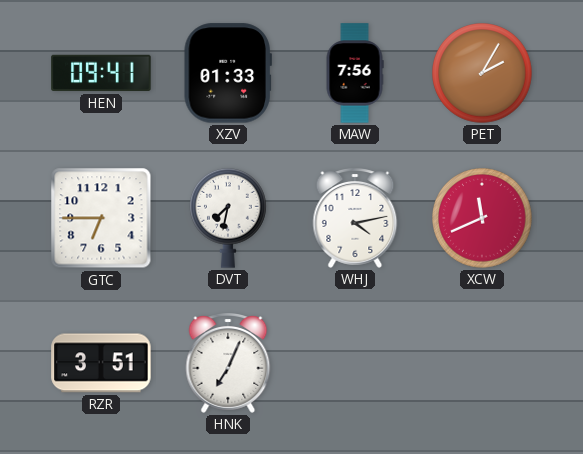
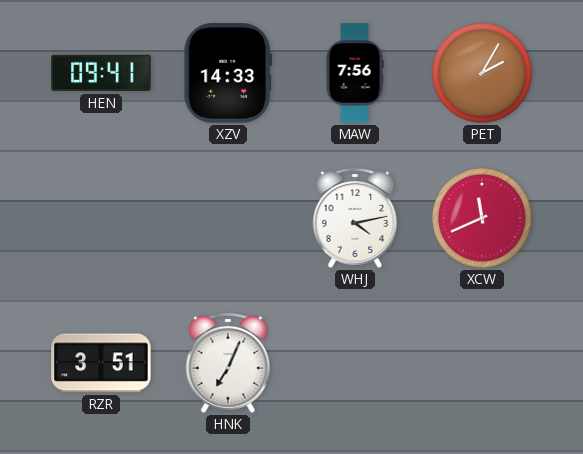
XZV: 01:33 -> 14:33 (228, 73)
GTC: 6:45 -> none (101, 218)
DVT: 7:32 -> none (229, 218)
